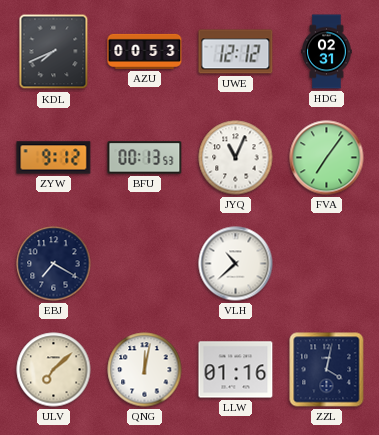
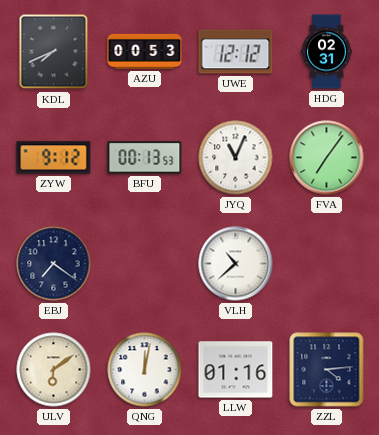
EBJ: 7:20 -> 7:21 (54, 264)
ULV: 7:08 -> 6:09 (54, 370)
ZZL: 4:02 -> 4:14 (327, 370)
